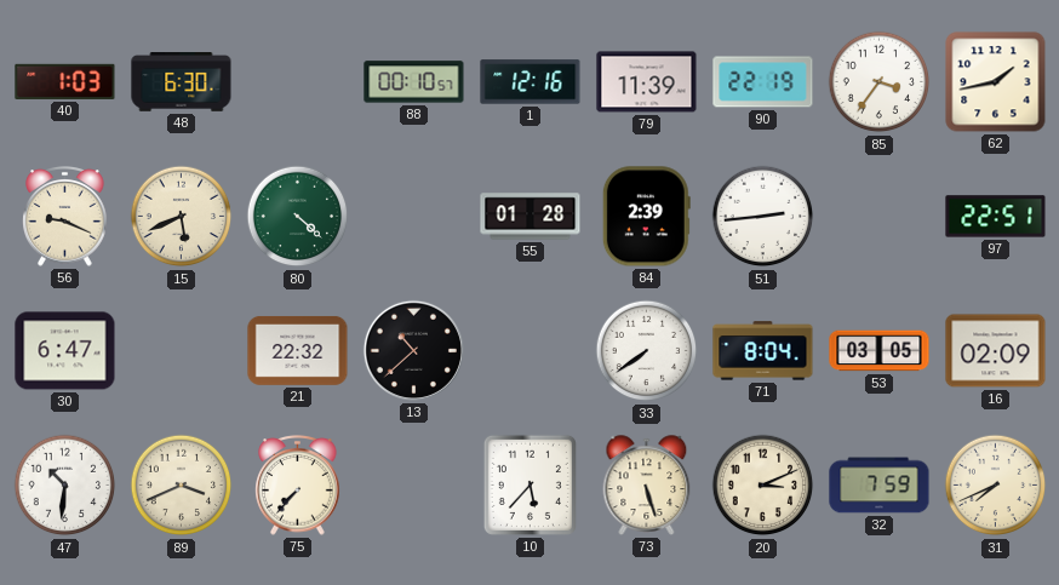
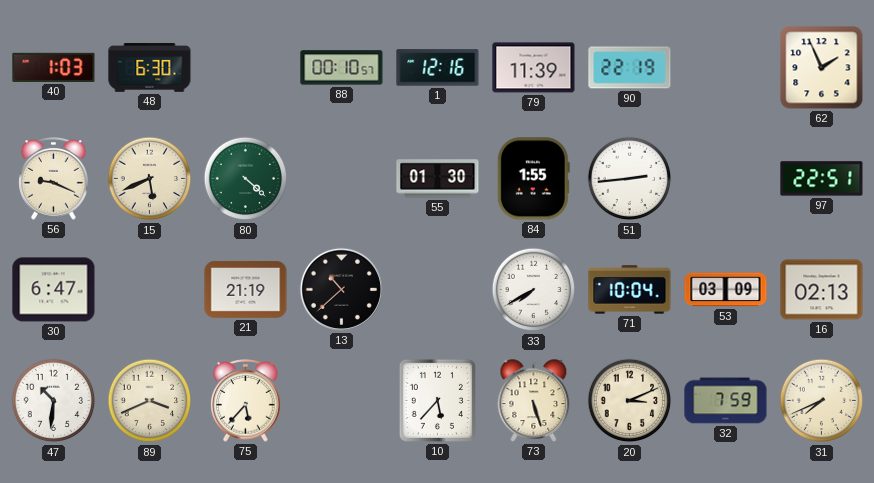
85: 3:36 -> none (880, 82)
62: 1:43 -> 1:56 (822, 68)
55: 01:28 -> 01:30 (438, 179)
84: 2:39 -> 1:55 (533, 179)
21: 22:32 -> 21:19 (246, 289)
33: 7:39 -> 7:40 (534, 290)
71: 8:04 -> 10:04 (630, 290)
53: 03:05 -> 03:09 (726, 290)
16: 02:09 -> 02:13 (822, 290)
75: 7:37 -> 5:37 (246, 401)
